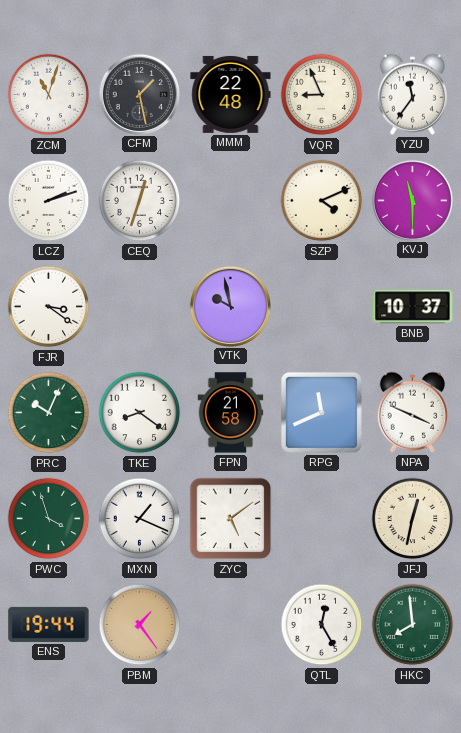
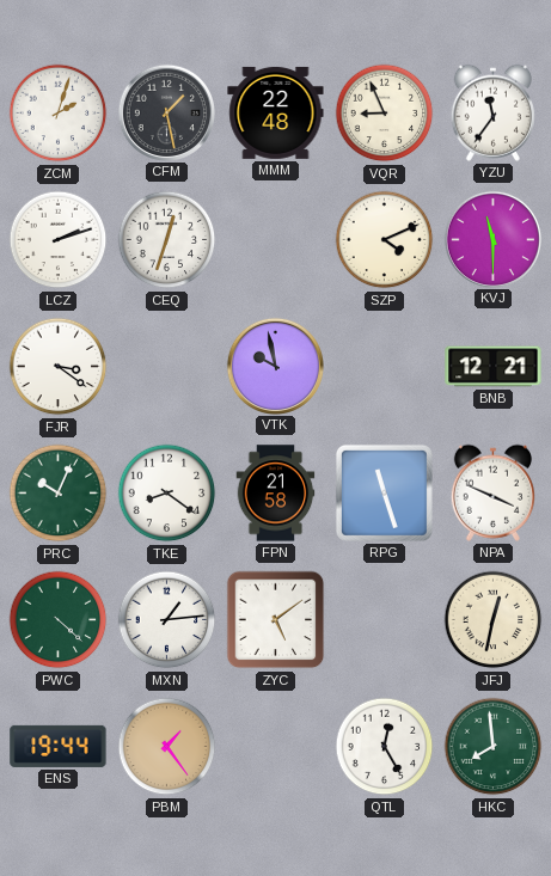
ZCM: 11:03 -> 2:03 (59, 114)
BNB: 10:37 -> 12:21 (494, 367)
RPG: 11:41 -> 11:27 (384, 492)
PWC: 3:57 -> 4:22 (59, 620)
MXN: 1:19 -> 1:14 (167, 620)
